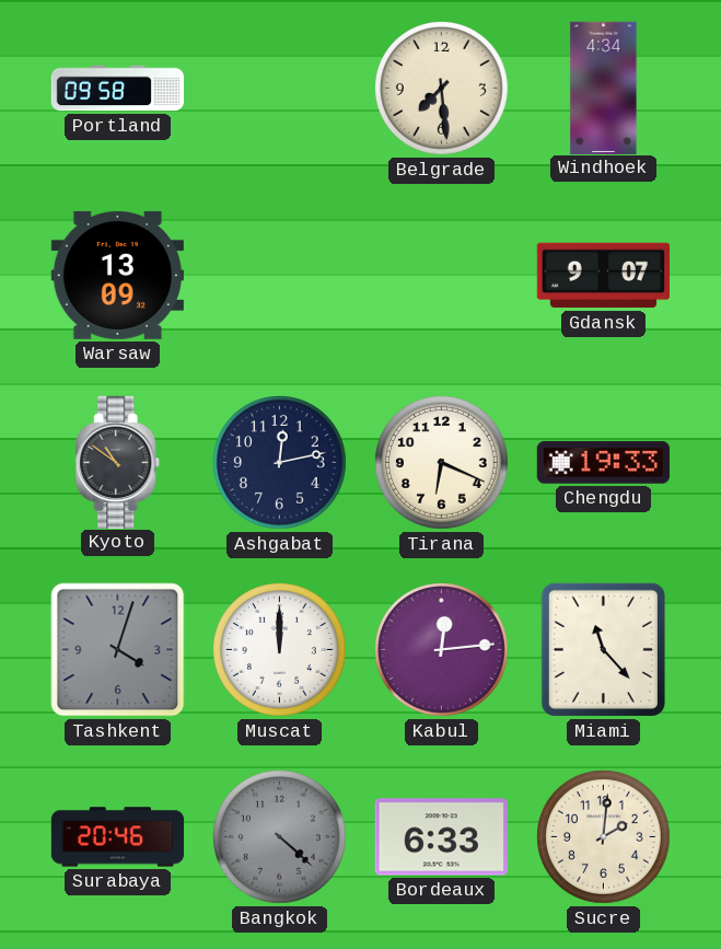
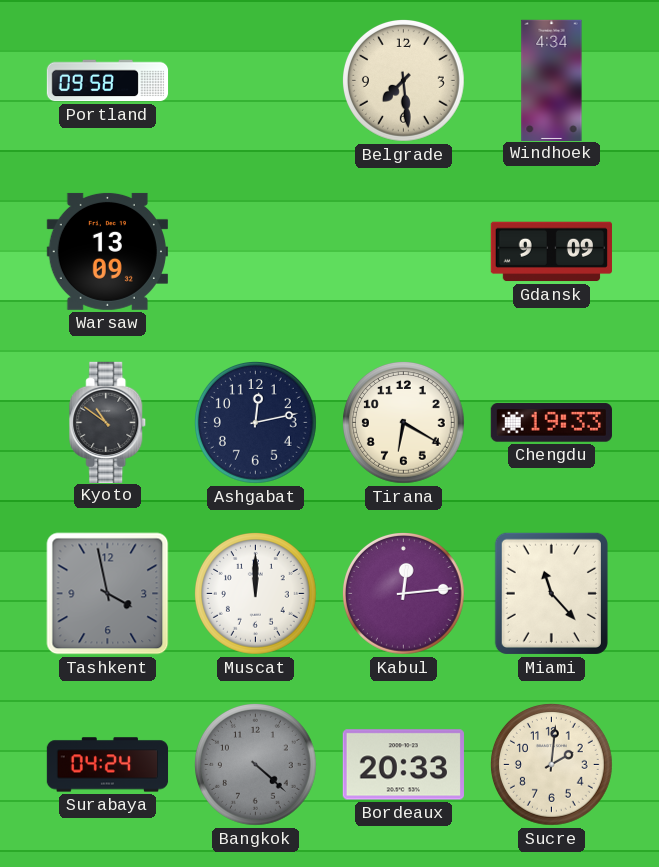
Gdansk: 9:07 -> 9:09 (551, 252)
Tirana: 6:19 -> 6:20 (404, 423)
Tashkent: 4:03 -> 3:58 (108, 594)
Surabaya: 20:46 -> 04:24 (108, 765)
Bordeaux: 6:33 -> 20:33 (403, 765)
